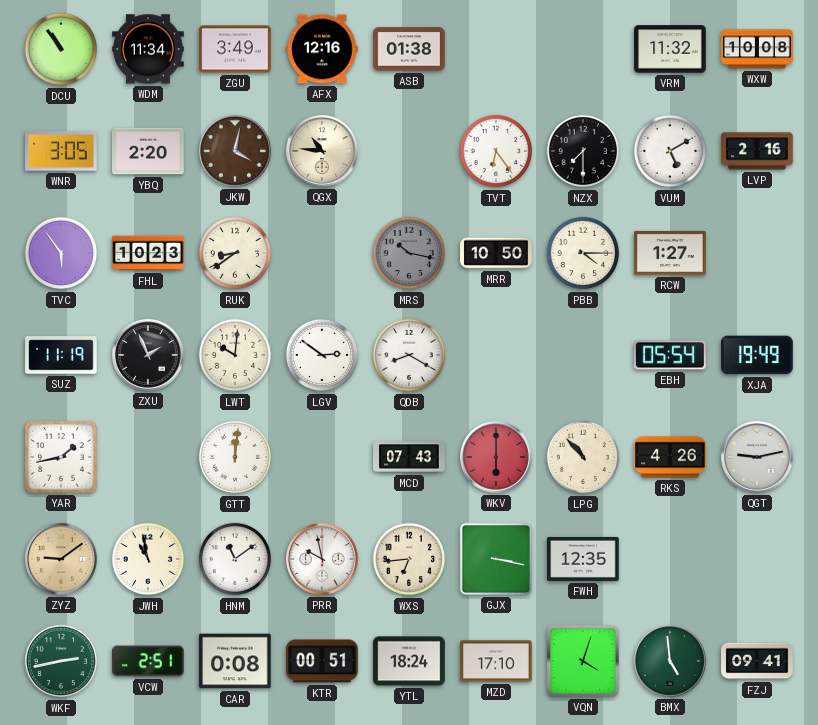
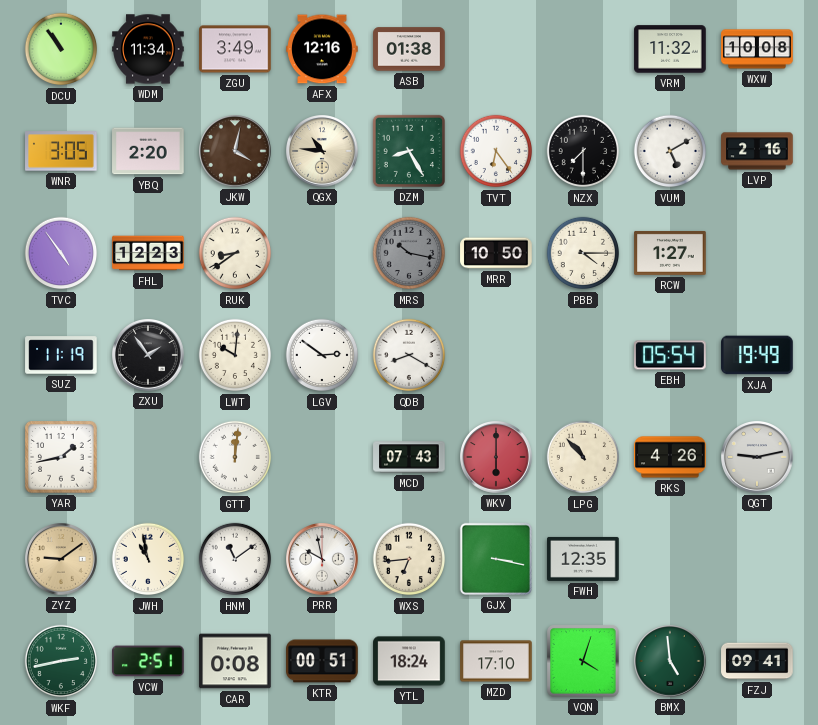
DZM: none -> 8:25 (409, 151)
TVC: 5:54 -> 4:54 (61, 253)
FHL: 10:23 -> 12:23 (148, 253)
ZXU: 1:56 -> 1:54 (149, 356)
